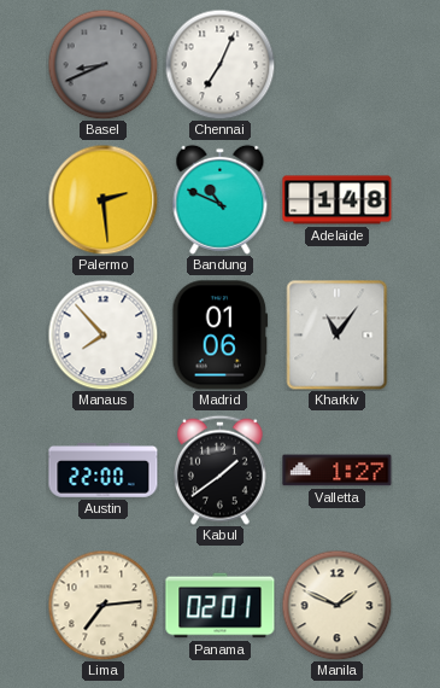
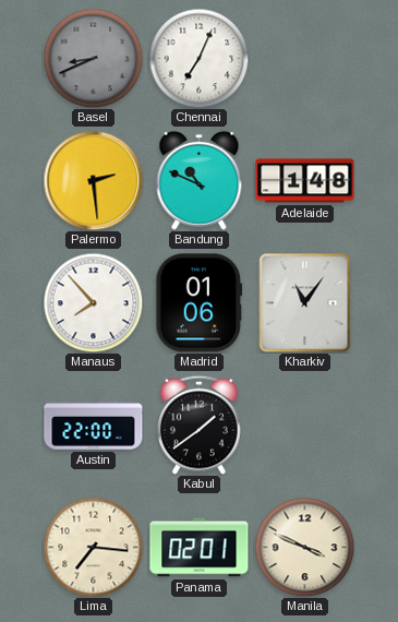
Valletta: 1:27 -> none (338, 471)
Lima: 7:14 -> 7:16 (93, 547)
Manila: 1:49 -> 3:49 (304, 547)
